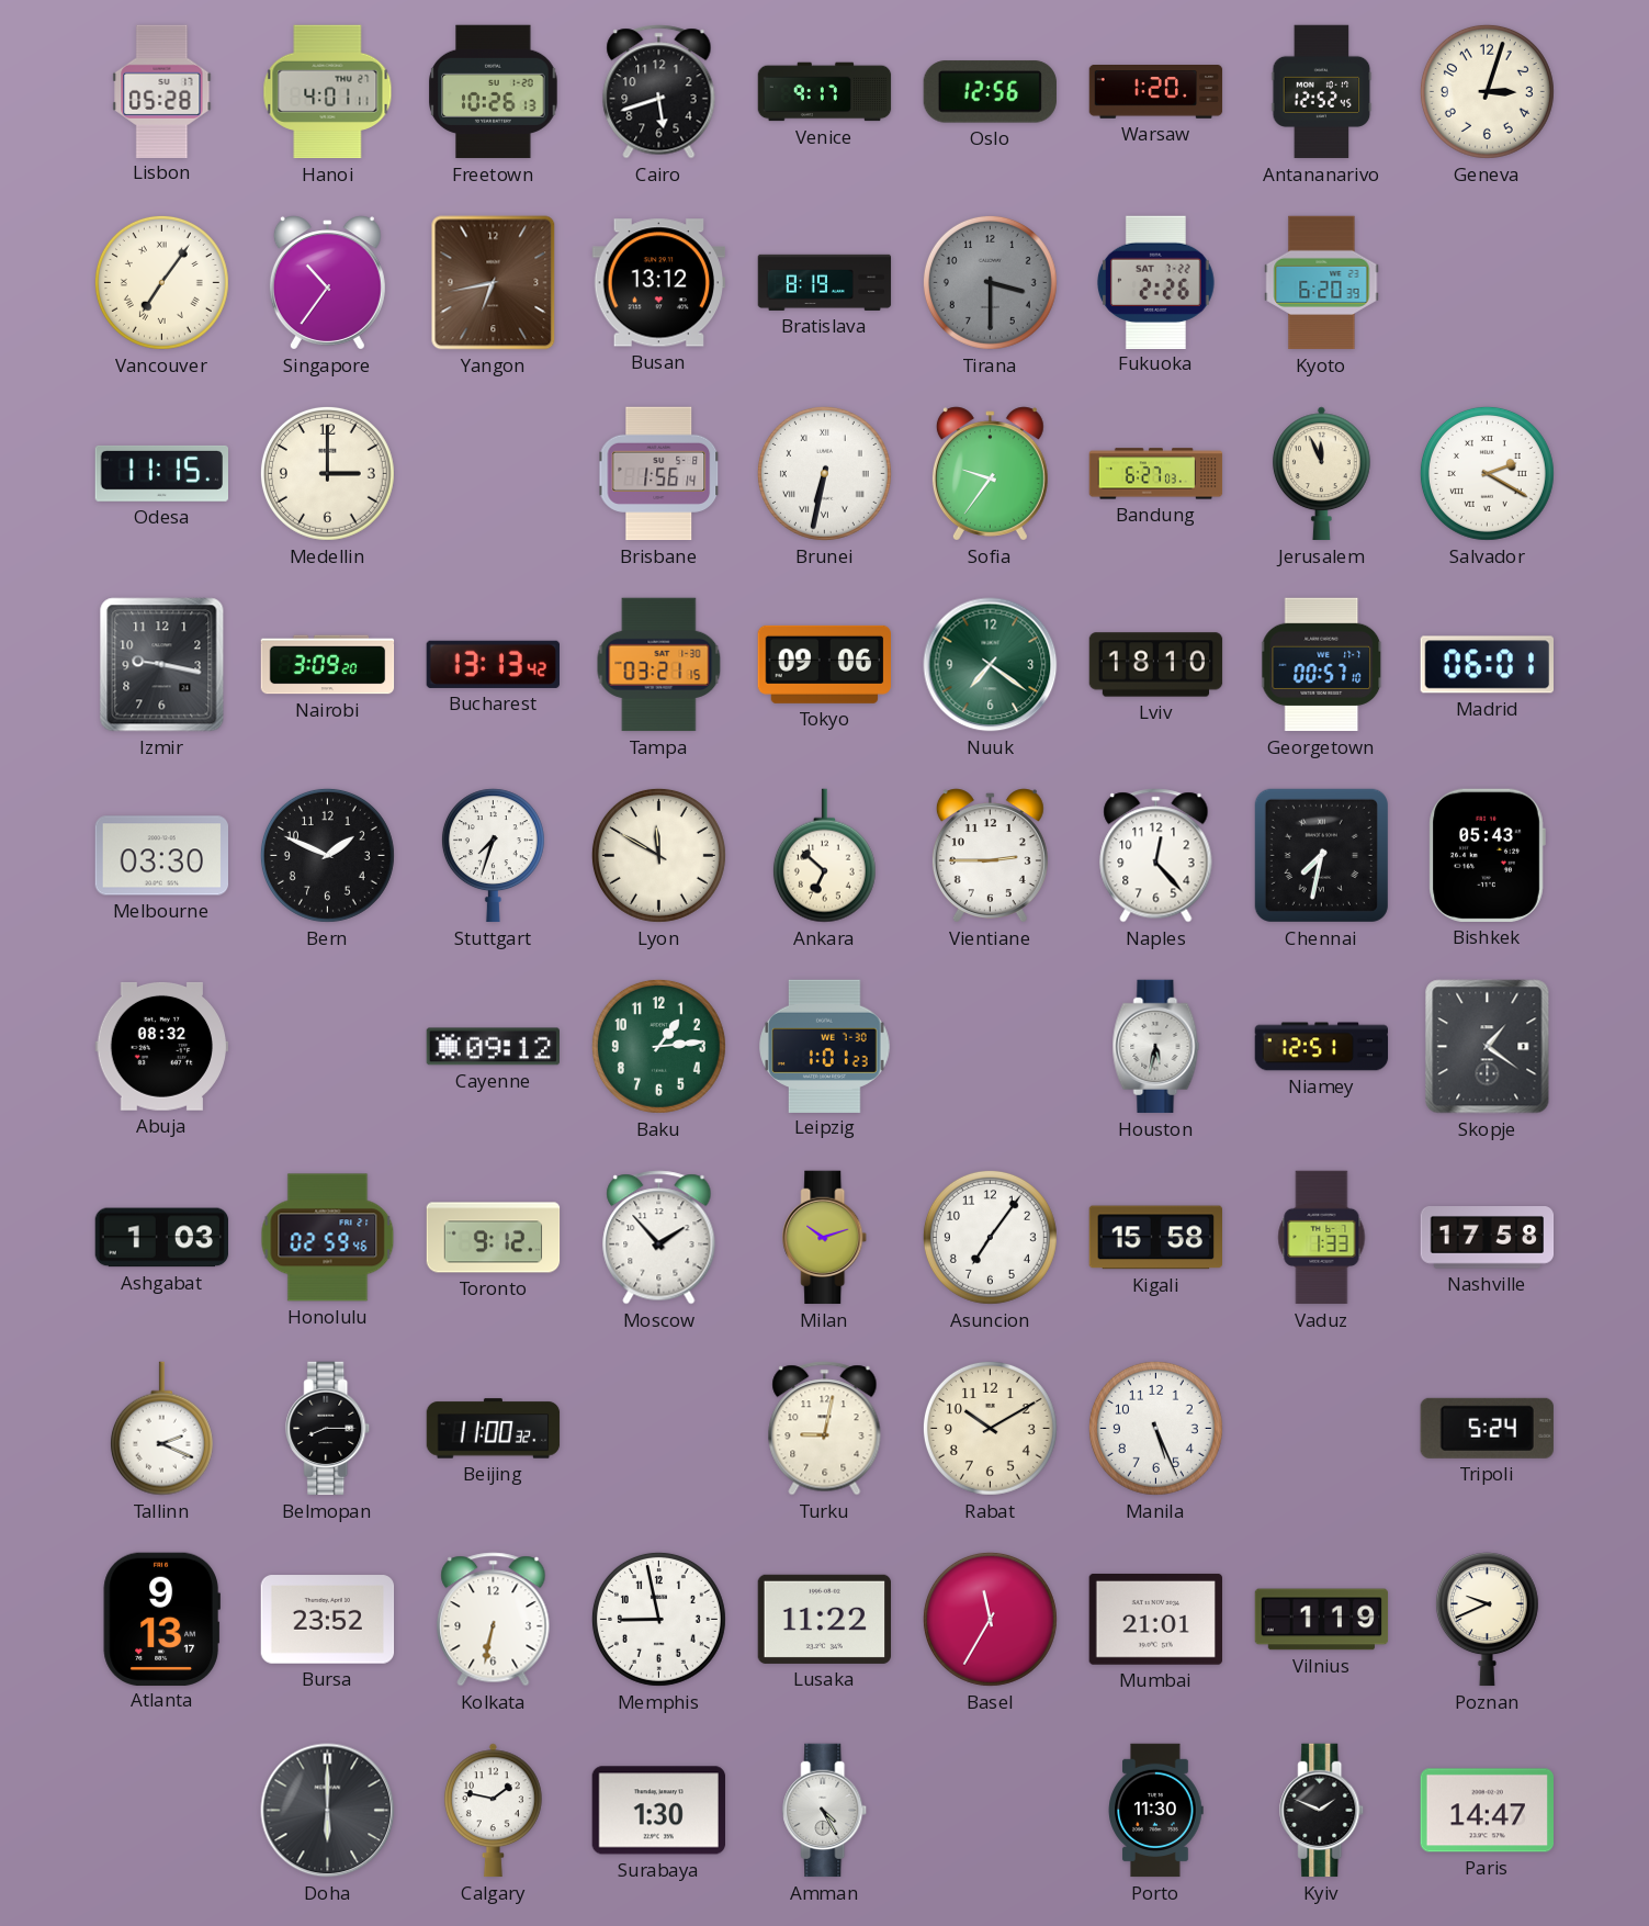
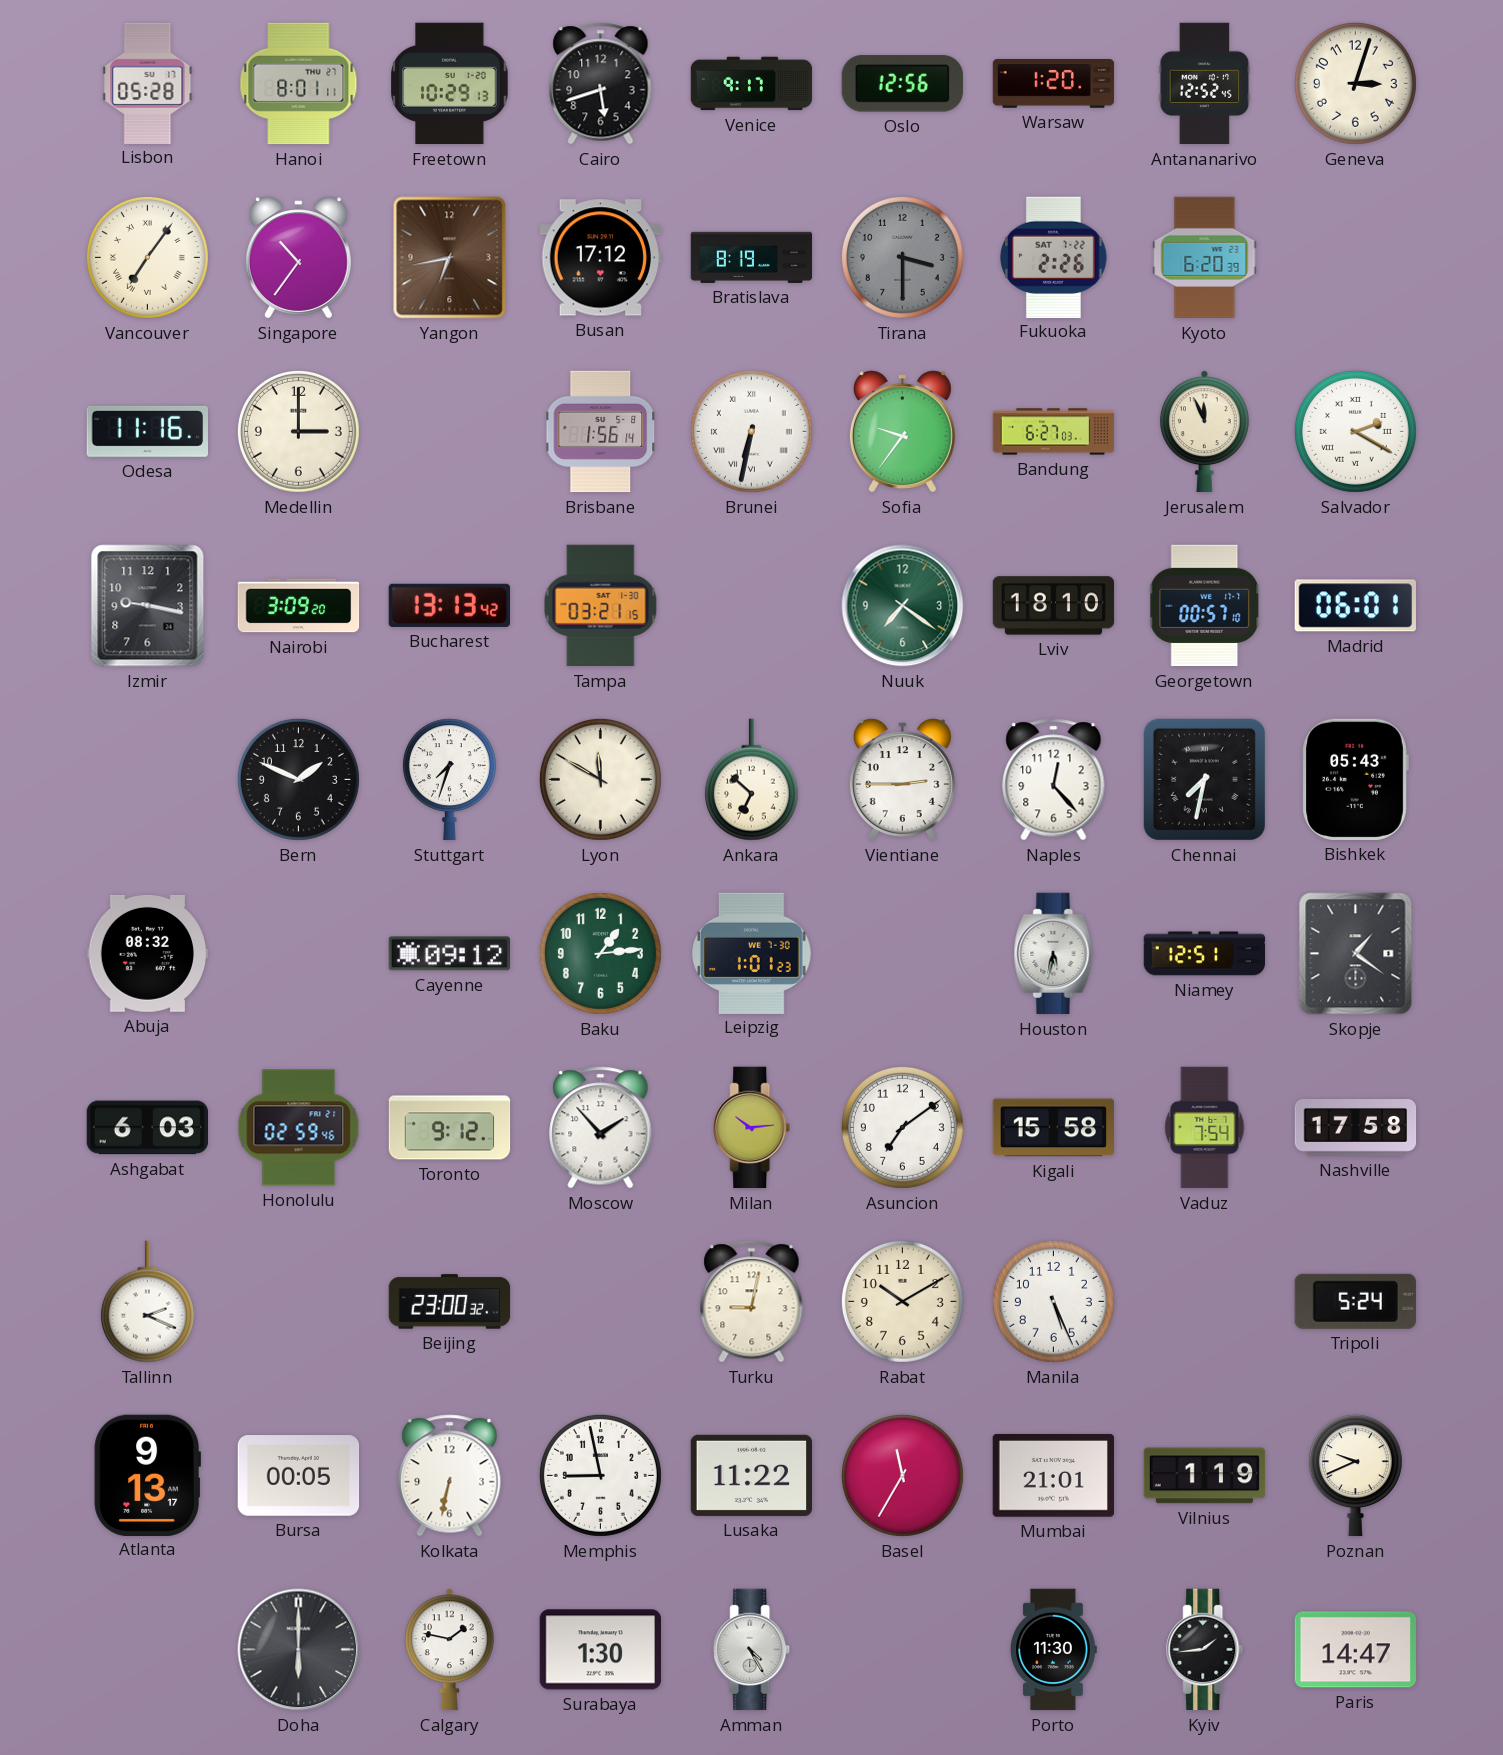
Hanoi: 4:01 -> 8:01 (299, 84)
Freetown: 10:26 -> 10:29 (450, 84)
Busan: 13:12 -> 17:12 (600, 258)
Odesa: 11:15 -> 11:16 (147, 431)
Tokyo: 09:06 -> none (824, 664)
Melbourne: 03:30 -> none (161, 856)
Ashgabat: 1:03 -> 6:03 (148, 1128)
Milan: 10:12 -> 10:14 (752, 1128)
Asuncion: 7:06 -> 7:09 (902, 1127)
Vaduz: 1:33 -> 7:54 (1205, 1128)
Belmopan: 8:15 -> none (328, 1429)
Beijing: 11:00 -> 23:00 (450, 1302)
Bursa: 23:52 -> 00:05 (299, 1476)
Kyiv: 1:49 -> 1:44 (1205, 1650)
